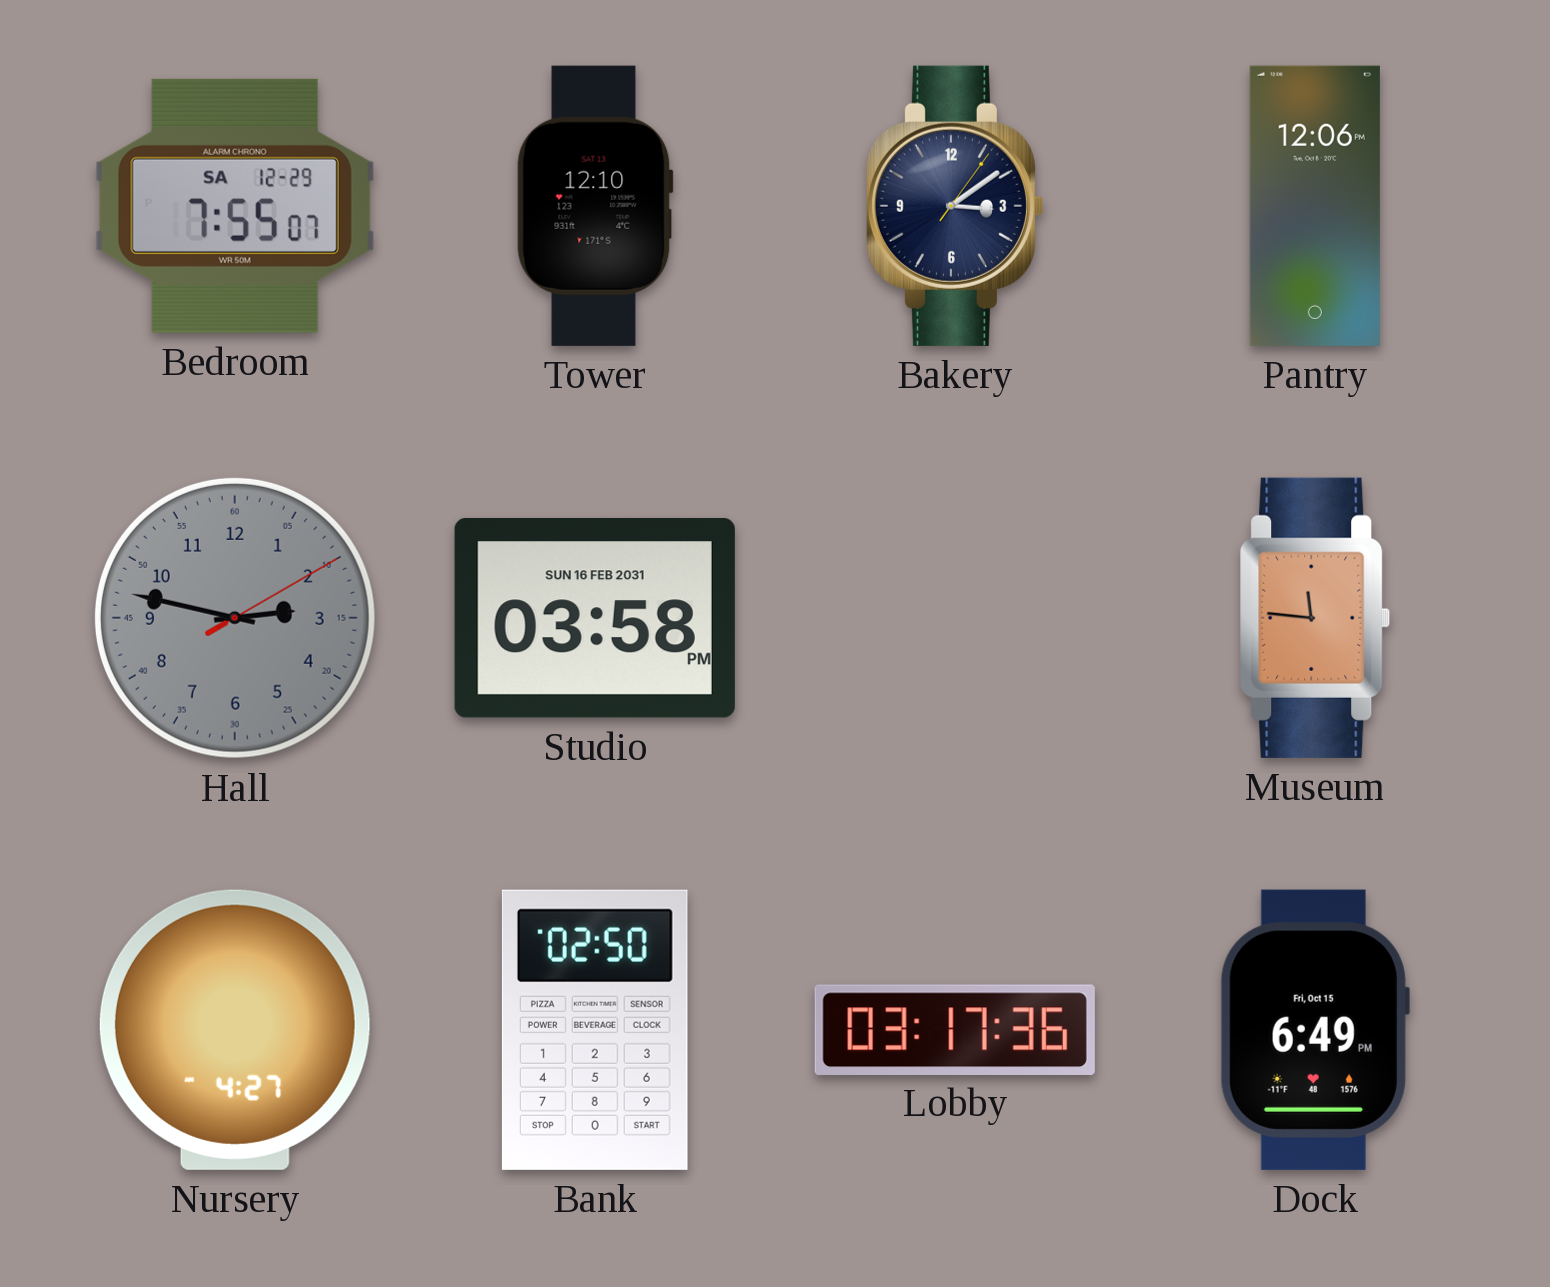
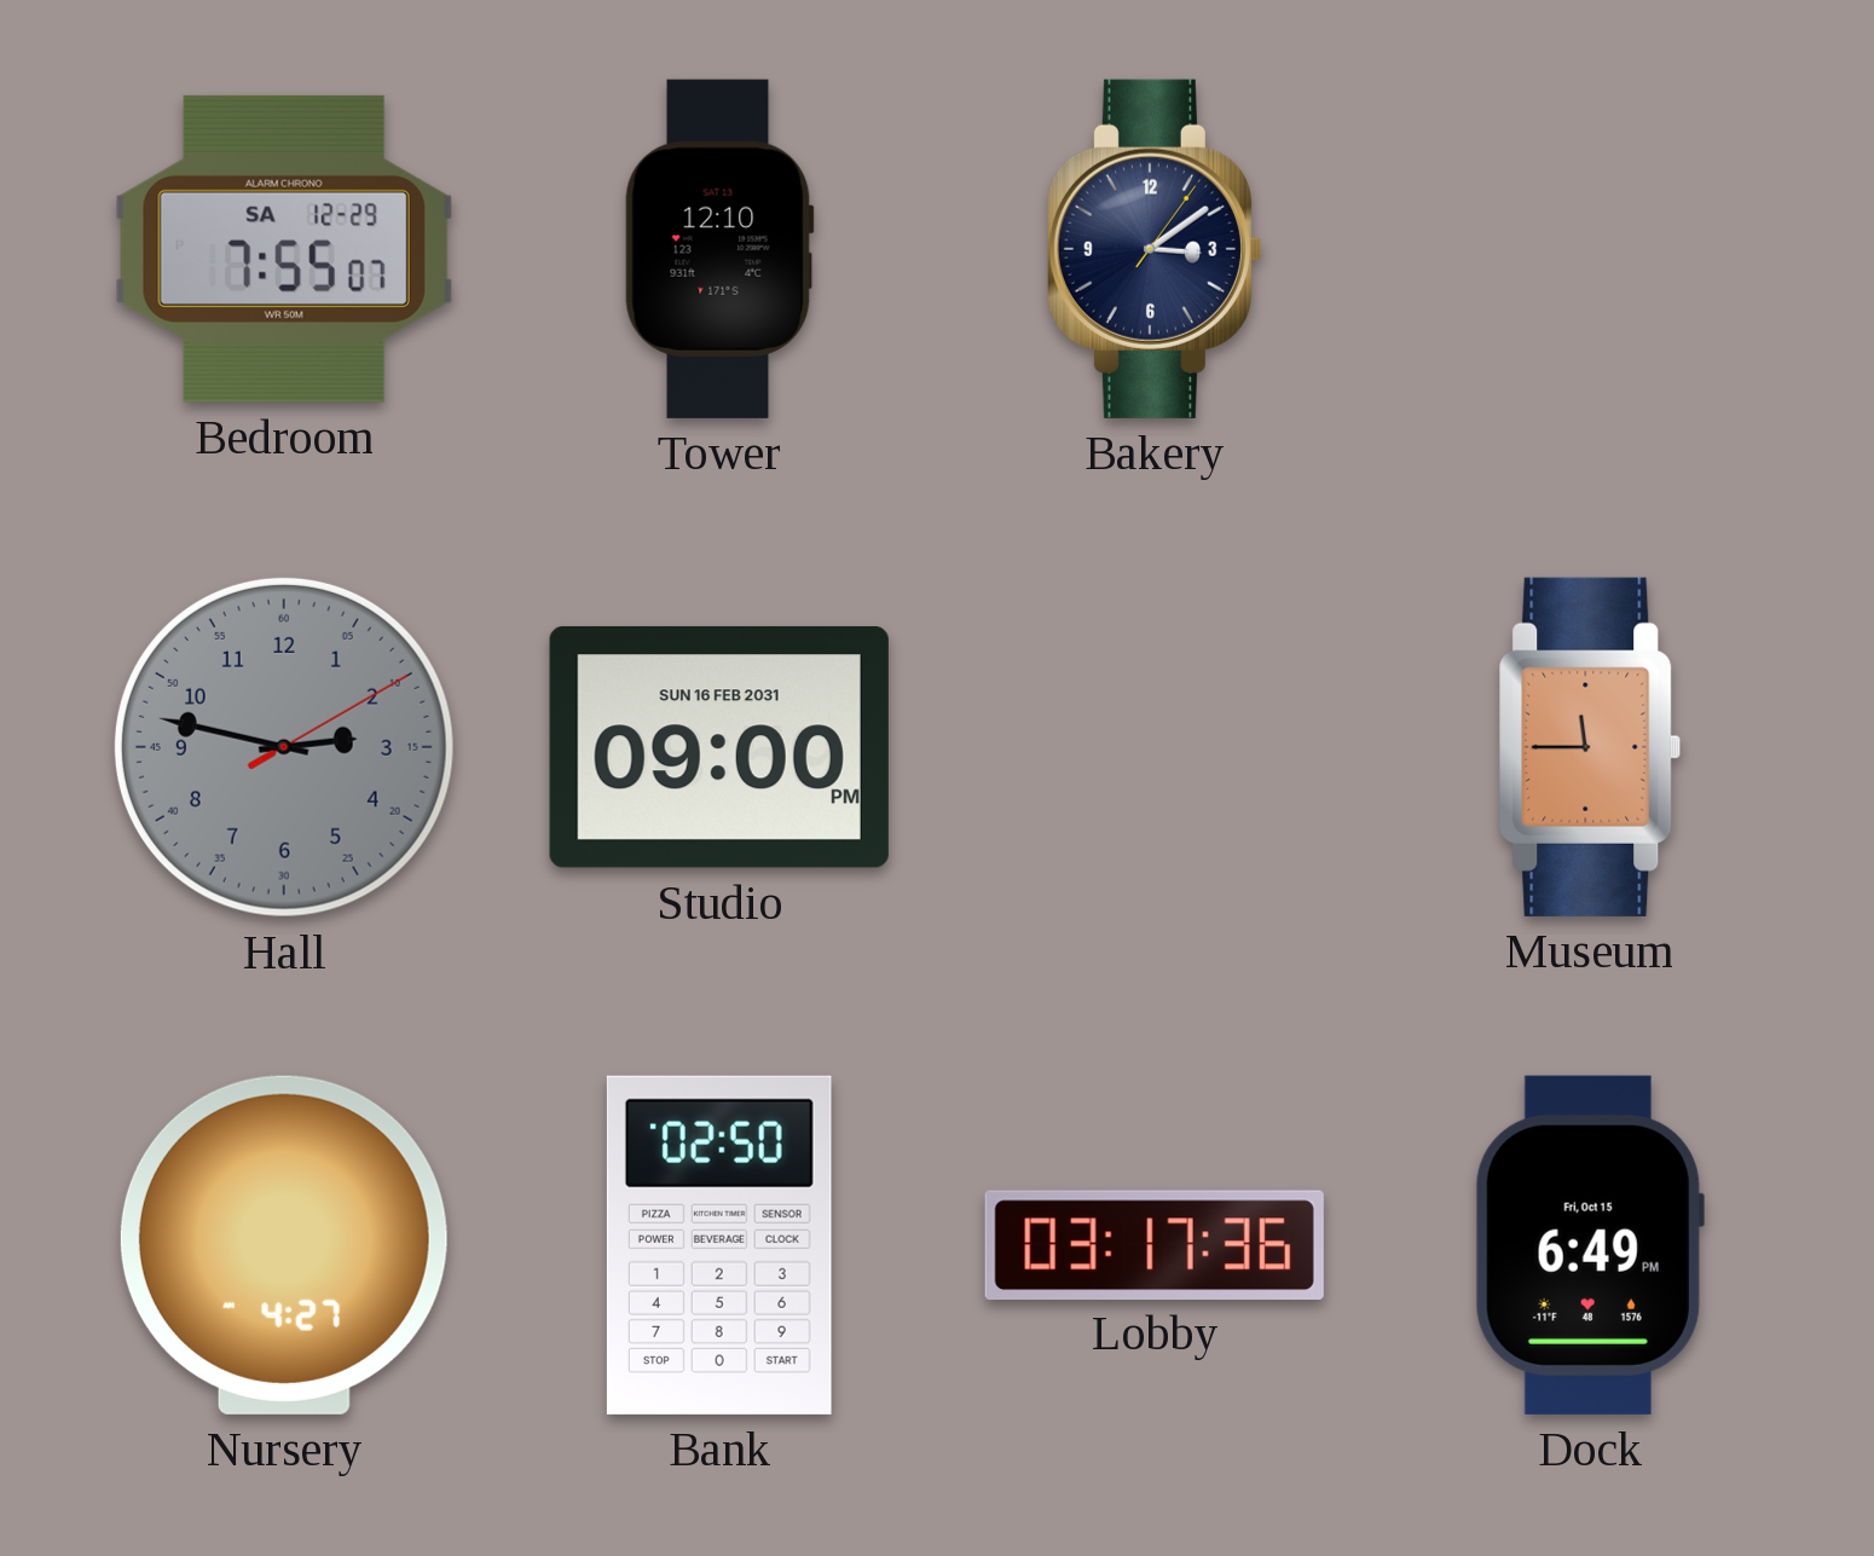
Pantry: 12:06 -> none (1315, 206)
Studio: 03:58 -> 09:00 (719, 747)
Museum: 11:46 -> 11:45 (1590, 747)
